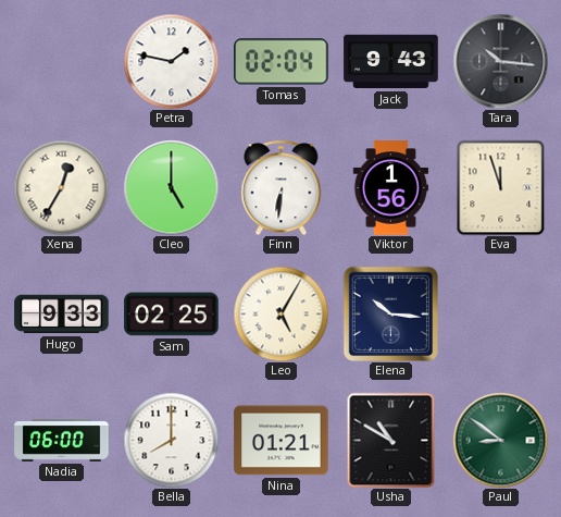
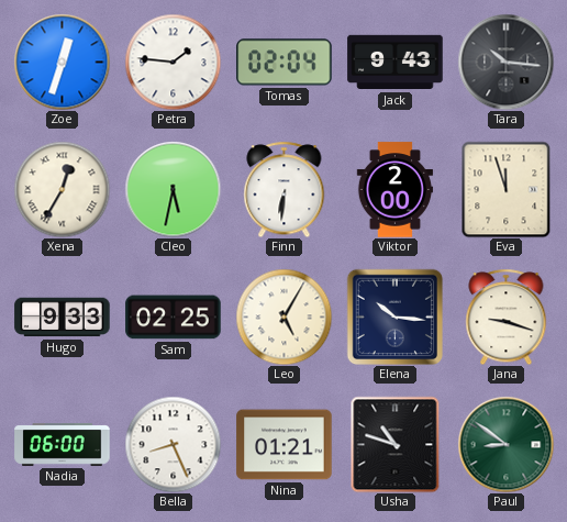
Zoe: none -> 12:33 (62, 62)
Petra: 1:47 -> 1:46 (173, 62)
Cleo: 5:00 -> 5:32 (173, 189)
Viktor: 1:56 -> 2:00 (394, 190)
Jana: none -> 9:18 (507, 316)
Bella: 8:00 -> 8:26 (173, 444)
Usha: 10:50 -> 10:48 (396, 444)
